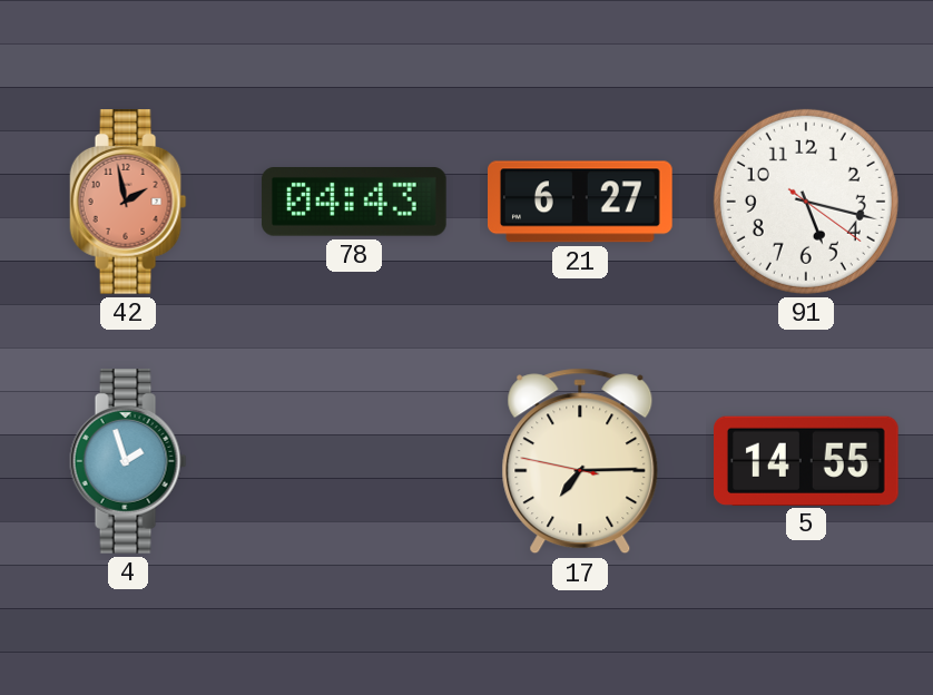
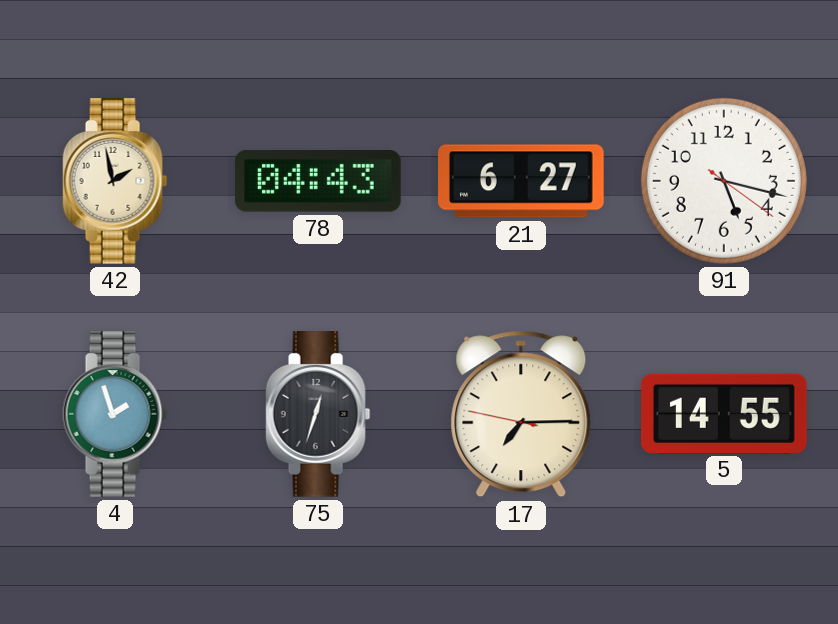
42 dial: salmon -> cream (115, 182)
75: none -> 12:33 (318, 415)
